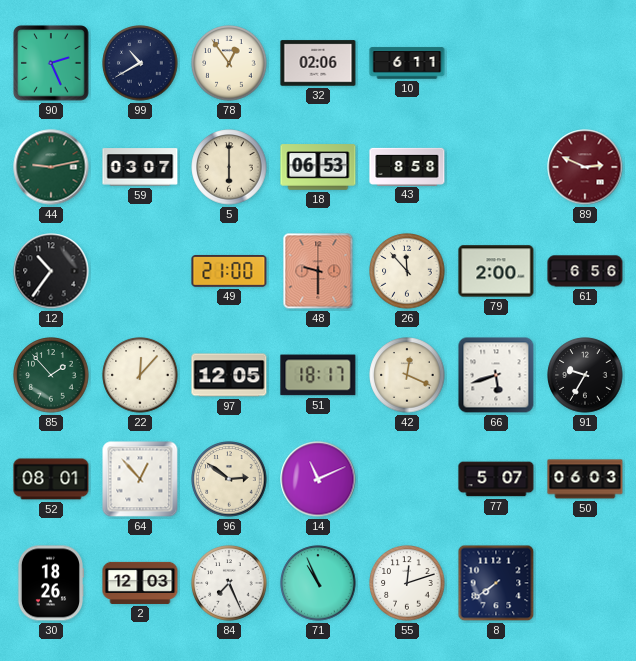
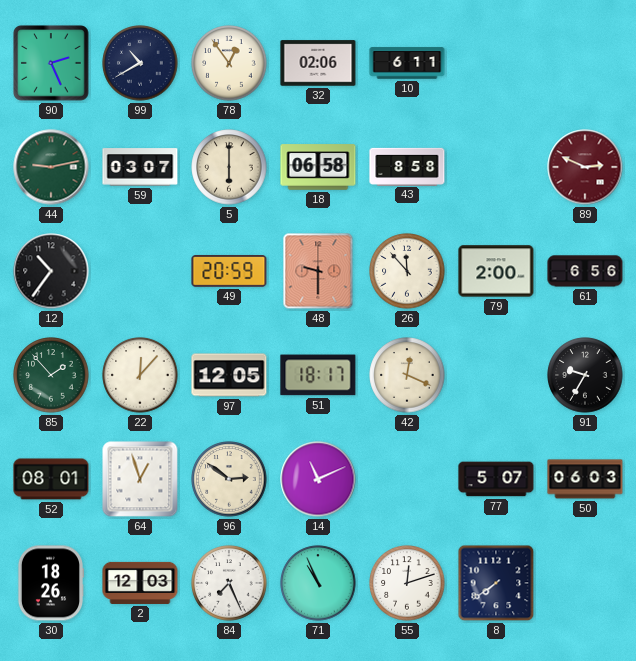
18: 06:53 -> 06:58 (318, 167)
49: 21:00 -> 20:59 (229, 272)
66: 5:42 -> none (496, 375)
64: 12:53 -> 12:57 (140, 479)
